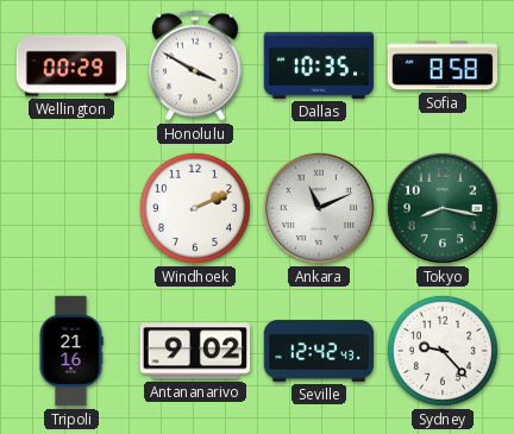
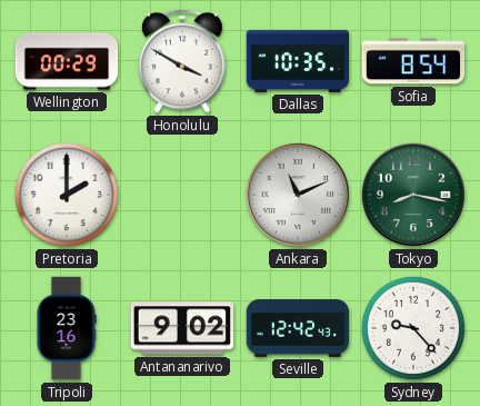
Sofia: 8:58 -> 8:54 (413, 61)
Pretoria: none -> 2:00 (67, 195)
Windhoek: 2:11 -> none (195, 208)
Tripoli: 21:16 -> 23:16 (67, 328)
